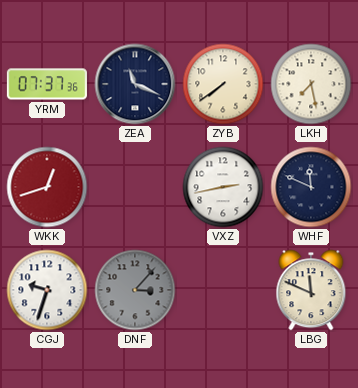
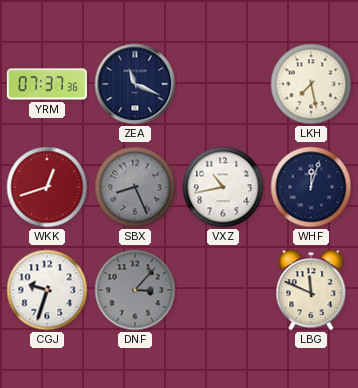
ZYB: 7:39 -> none (223, 84)
SBX: none -> 8:26 (135, 187)
VXZ: 2:43 -> 10:43 (223, 187)
WHF: 11:49 -> 12:03 (311, 187)
